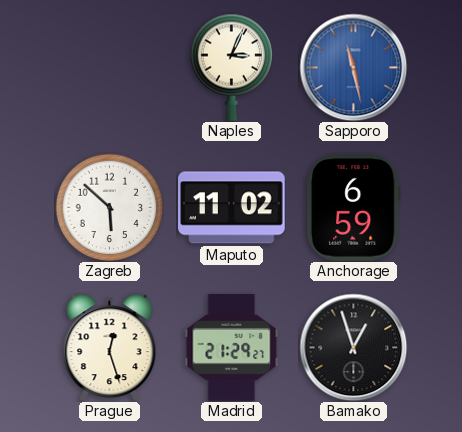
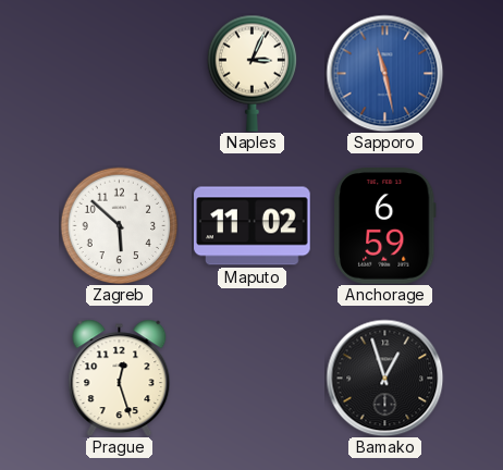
Madrid: 21:29 -> none (232, 348)
